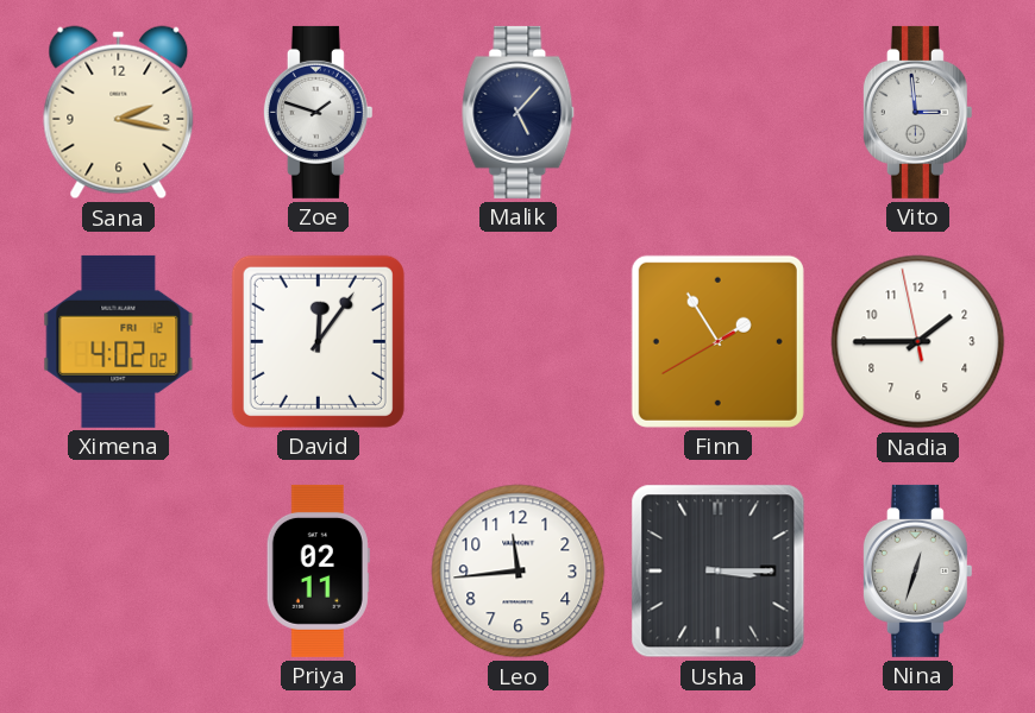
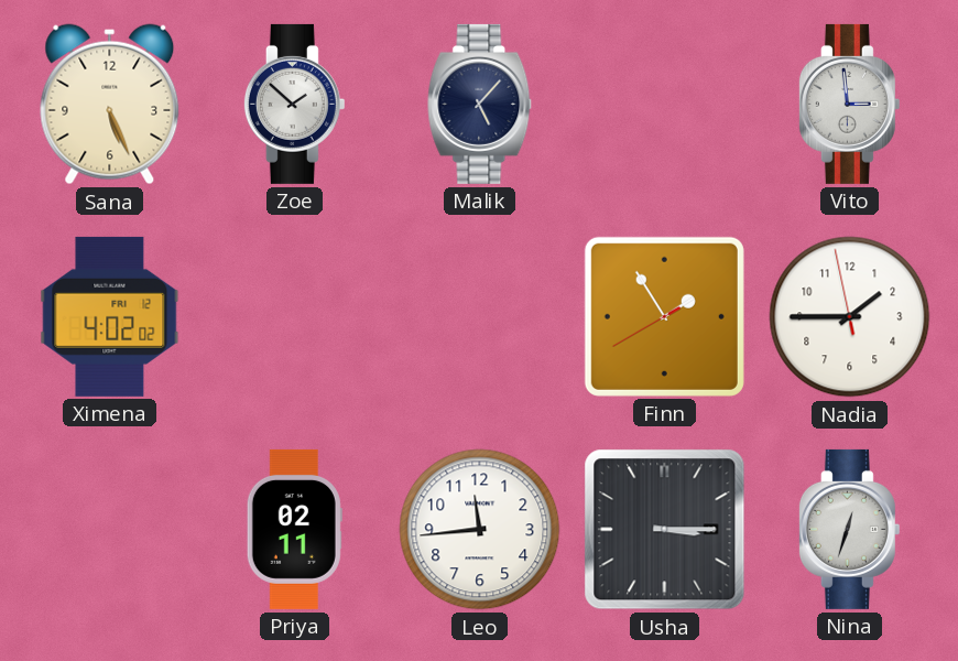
Sana: 2:17 -> 5:26 (110, 105)
Zoe: 1:48 -> 1:52 (294, 104)
David: 12:06 -> none (318, 341)
